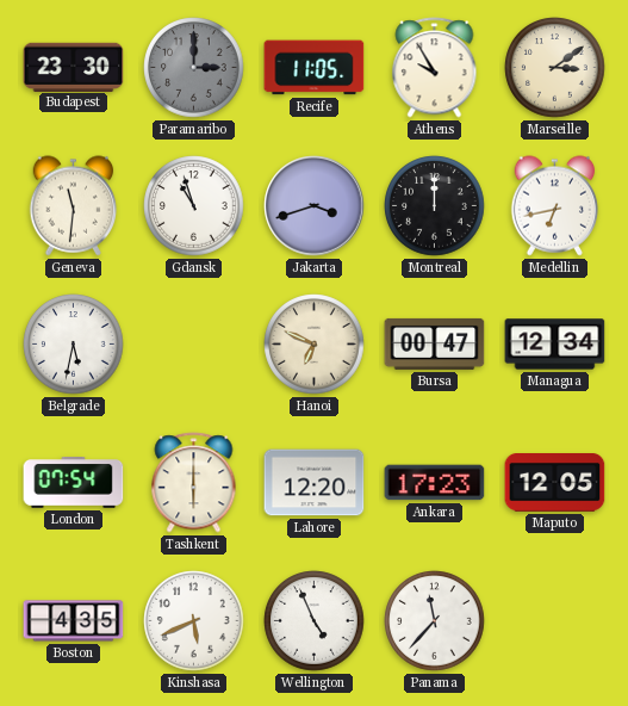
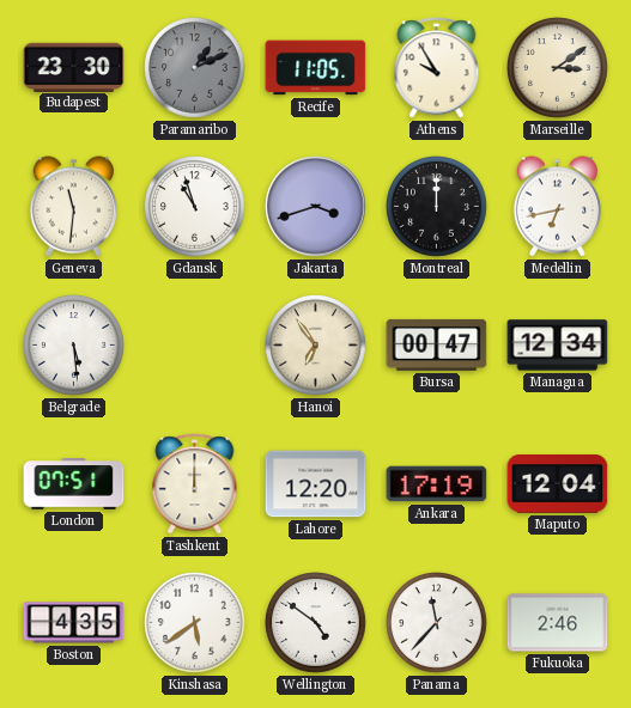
Paramaribo: 3:00 -> 1:11 (195, 68)
Belgrade: 5:32 -> 5:29 (74, 346)
Hanoi: 6:49 -> 6:54 (316, 346)
London: 07:54 -> 07:51 (74, 484)
Tashkent: 6:00 -> 12:00 (195, 484)
Ankara: 17:23 -> 17:19 (437, 484)
Maputo: 12:05 -> 12:04 (558, 484)
Kinshasa: 5:41 -> 5:39 (195, 623)
Wellington: 4:56 -> 4:51 (316, 623)
Fukuoka: none -> 2:46 (558, 623)
